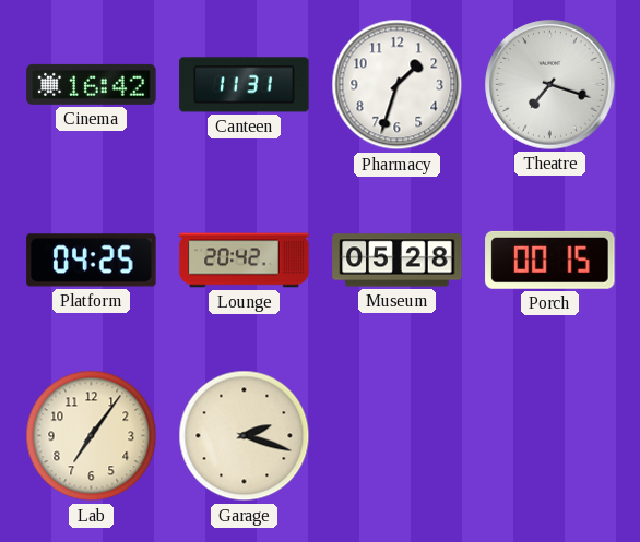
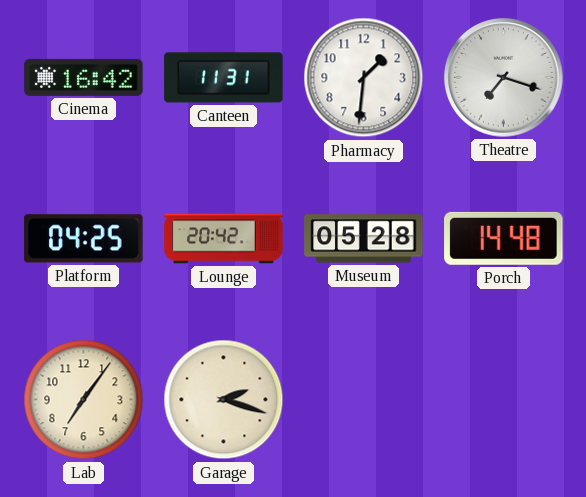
Pharmacy: 1:33 -> 1:31 (364, 78)
Porch: 00:15 -> 14:48 (504, 238)
